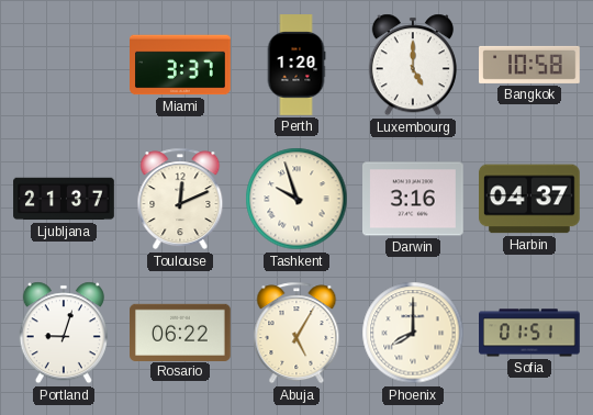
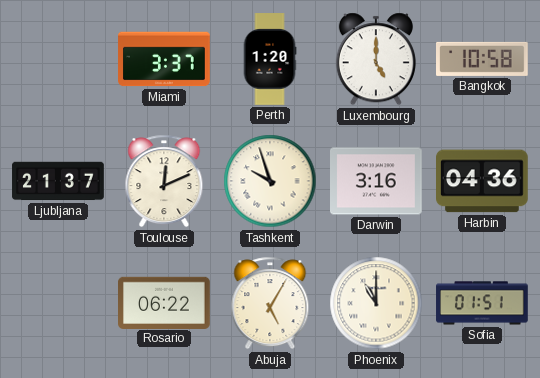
Harbin: 04:37 -> 04:36 (483, 181)
Portland: 9:03 -> none (64, 333)
Phoenix: 8:00 -> 11:00 (376, 303)
